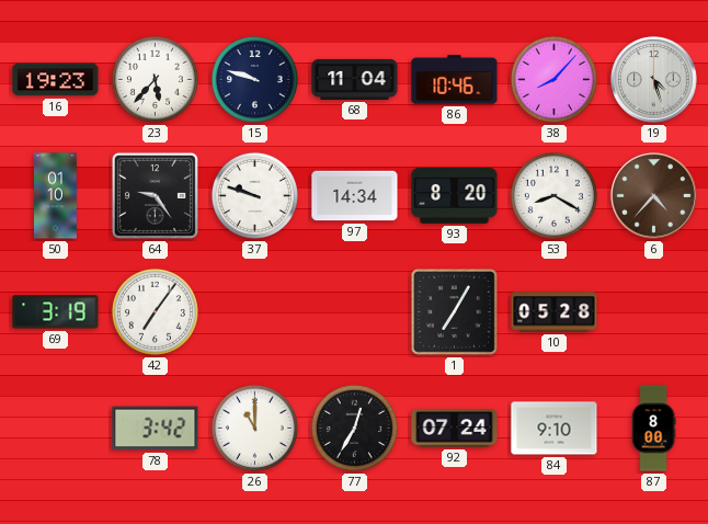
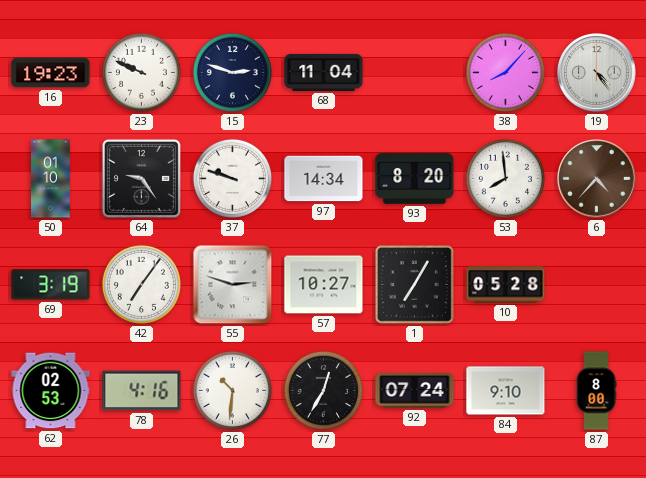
23: 5:37 -> 9:49 (141, 72)
15: 9:48 -> 2:48 (232, 72)
86: 10:46 -> none (455, 80)
19: 4:27 -> 4:24 (597, 73)
53: 8:20 -> 7:59 (505, 178)
55: none -> 2:48 (233, 285)
57: none -> 10:27 (324, 285)
62: none -> 02:53 (51, 391)
78: 3:42 -> 4:16 (142, 391)
26: 11:00 -> 10:31 (232, 390)
